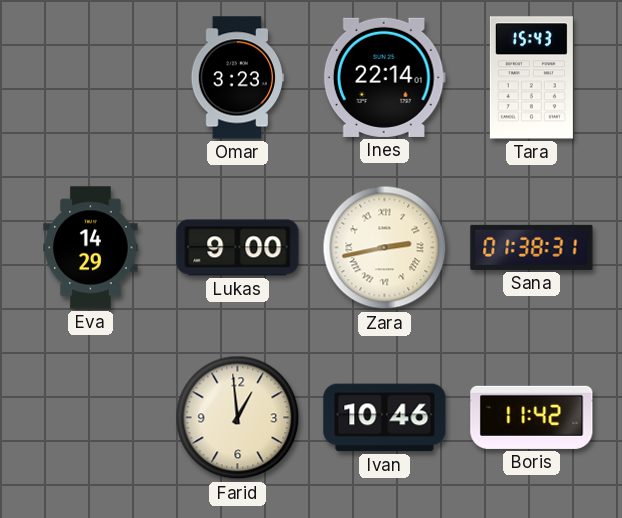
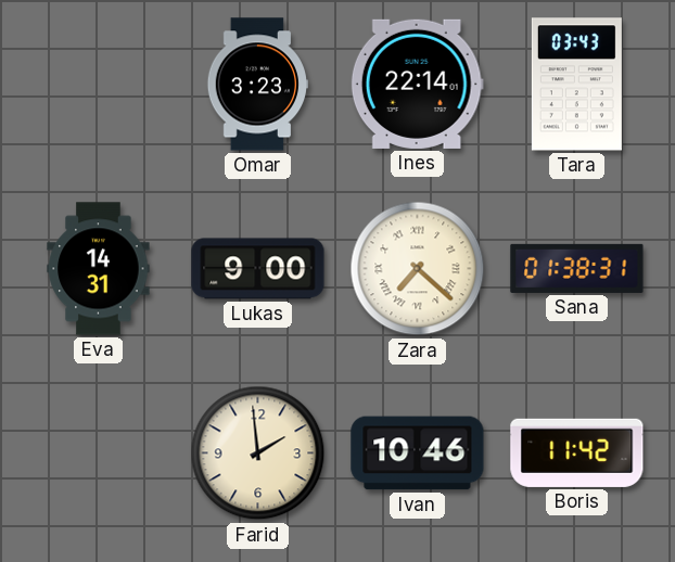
Tara: 15:43 -> 03:43 (576, 85)
Eva: 14:29 -> 14:31 (99, 269)
Zara: 2:43 -> 7:22 (418, 269)
Farid: 12:59 -> 1:59 (258, 454)
